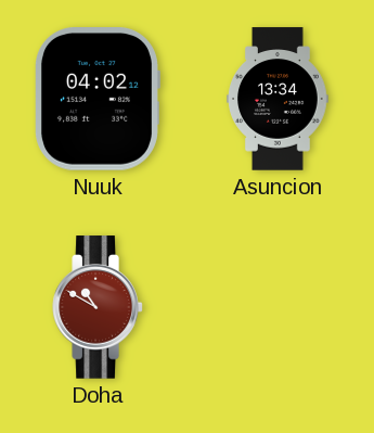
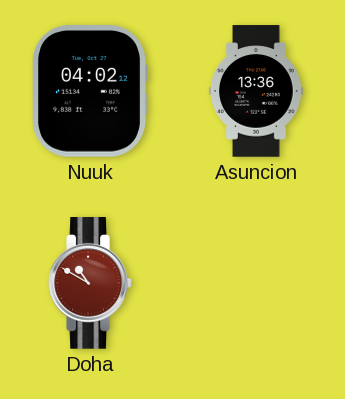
Asuncion: 13:34 -> 13:36 (256, 91)
